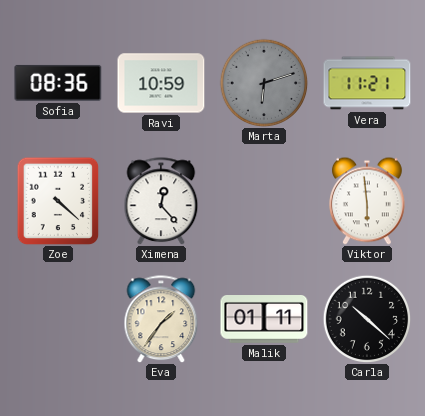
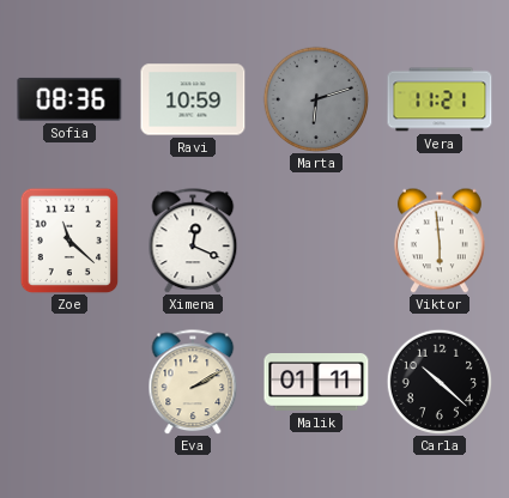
Zoe: 4:22 -> 11:22 (69, 241)
Ximena: 12:23 -> 12:19 (193, 241)
Eva: 1:36 -> 2:10 (193, 382)
